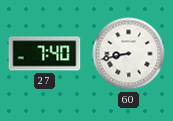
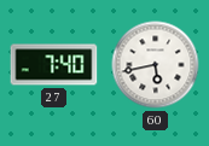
60: 8:43 -> 5:43 (156, 65)
